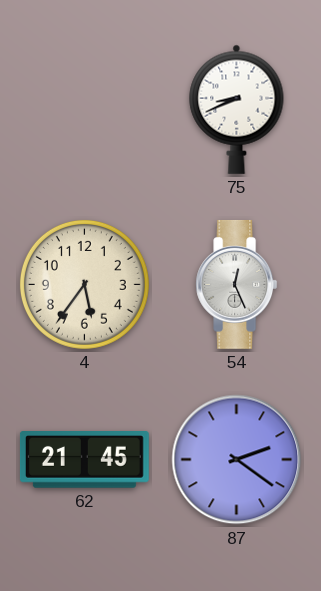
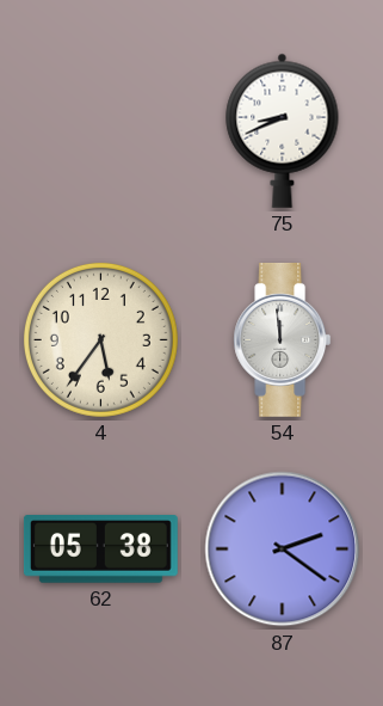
54: 12:26 -> 11:59 (283, 339)
62: 21:45 -> 05:38 (100, 550)
